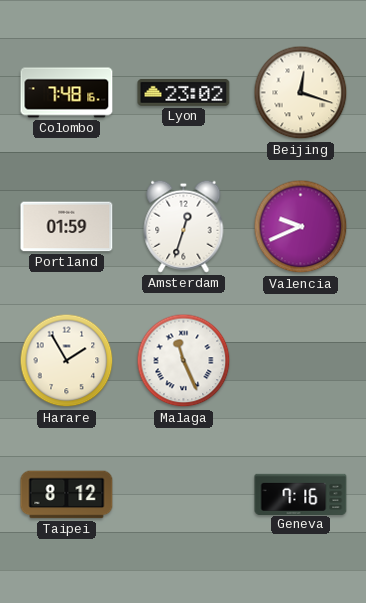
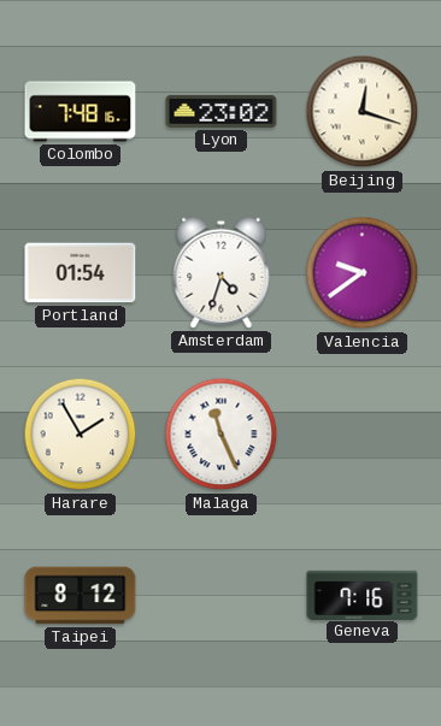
Portland: 01:59 -> 01:54 (81, 273)
Amsterdam: 12:33 -> 4:33 (222, 272)
Valencia: 9:41 -> 9:39 (363, 273)
